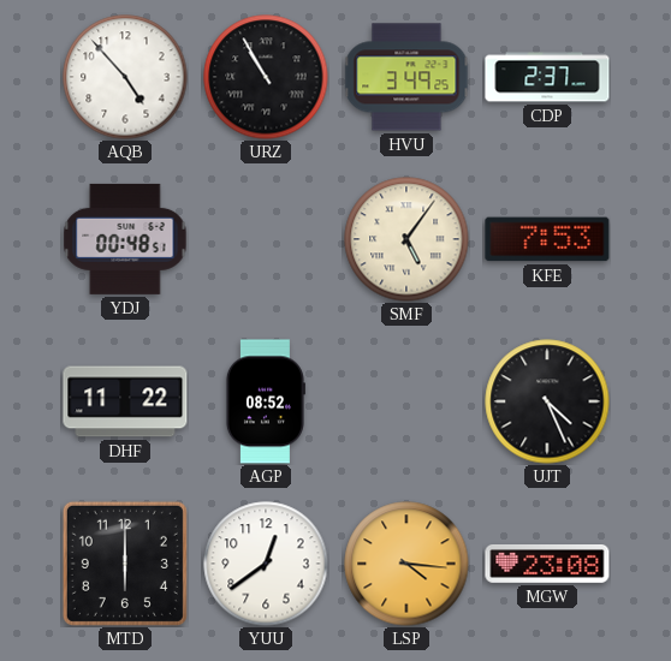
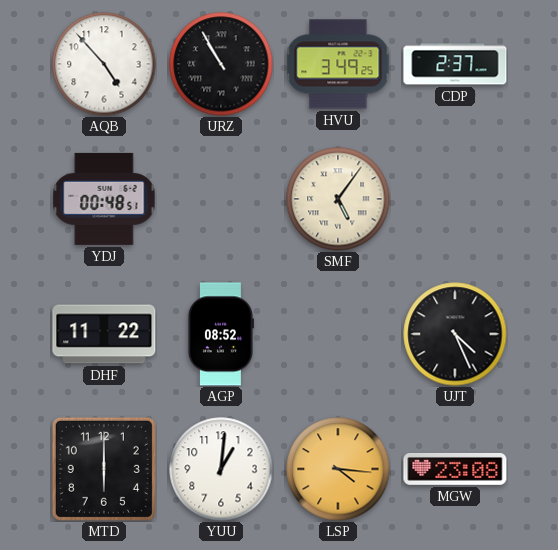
KFE: 7:53 -> none (547, 239)
YUU: 12:39 -> 1:01 (221, 469)
